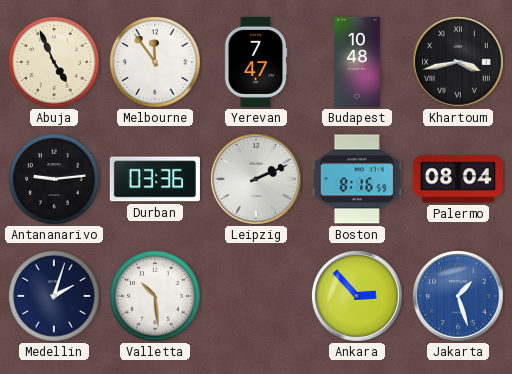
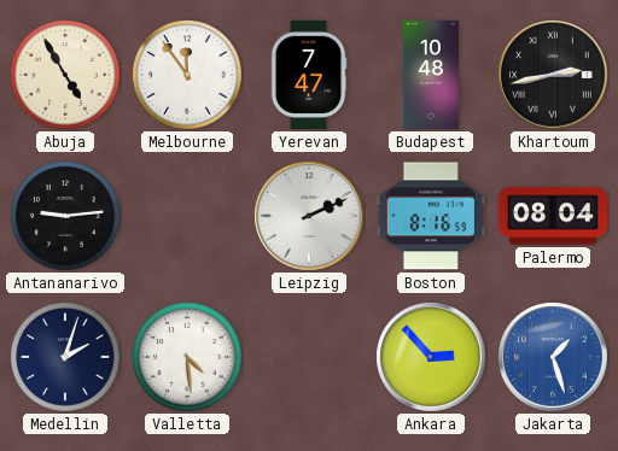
Abuja: 4:56 -> 4:55 (65, 75)
Khartoum: 3:43 -> 2:43 (553, 75)
Durban: 03:36 -> none (155, 179)
Valletta: 10:29 -> 4:29 (187, 357)
